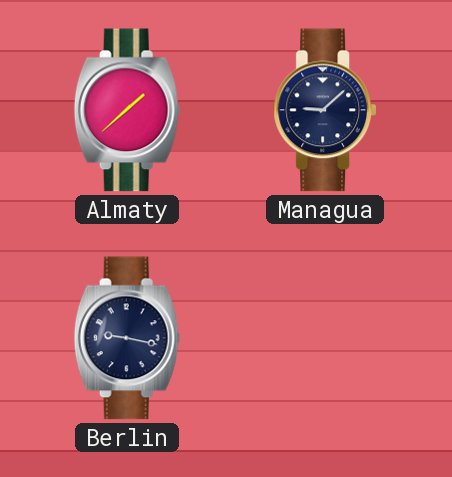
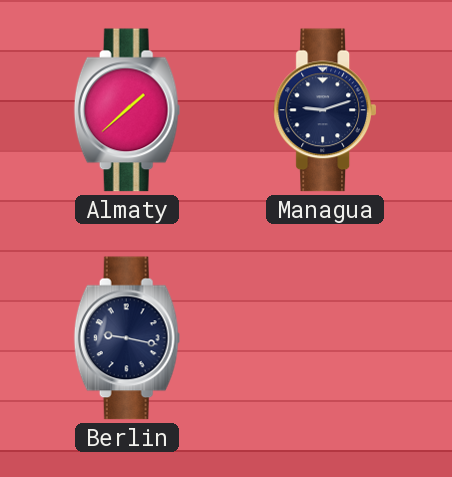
Managua: 9:08 -> 9:12 (324, 110)
